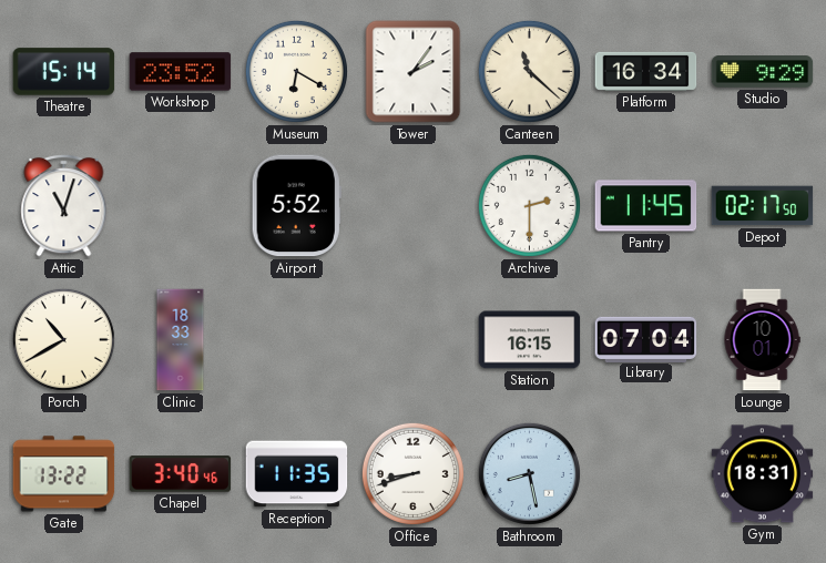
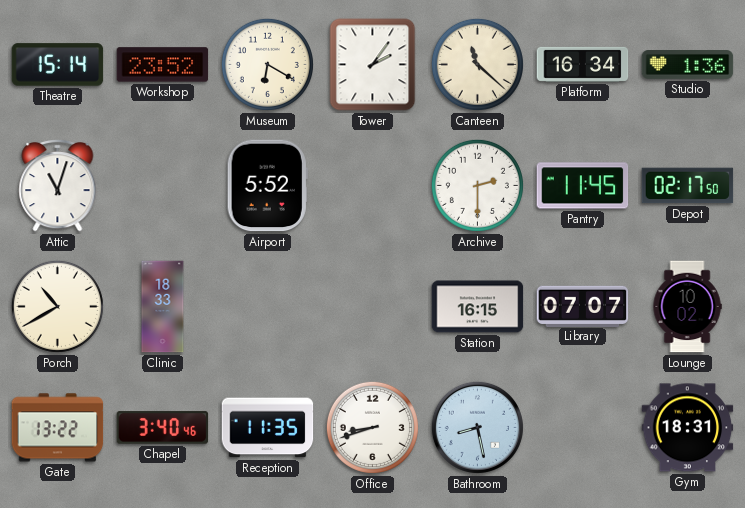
Studio: 9:29 -> 1:36 (688, 65)
Library: 07:04 -> 07:07 (583, 306)
Lounge: 10:01 -> 10:02 (687, 307)
